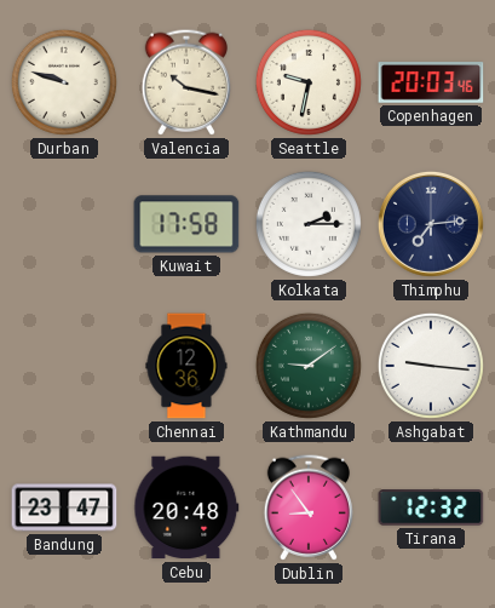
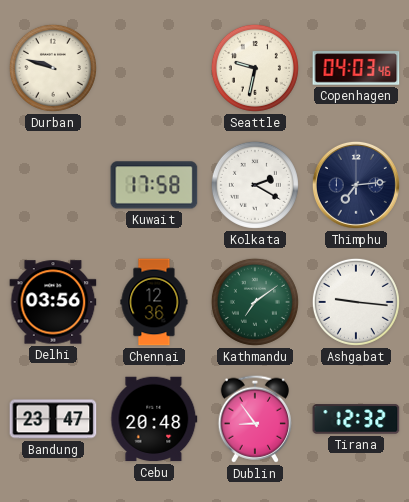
Valencia: 10:17 -> none (185, 82)
Copenhagen: 20:03 -> 04:03 (356, 68)
Kolkata: 2:15 -> 2:20 (255, 185)
Delhi: none -> 03:56 (53, 302)
Kathmandu: 9:09 -> 7:09 (255, 302)
